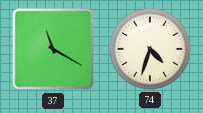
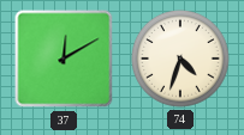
37: 11:20 -> 12:10 (64, 59)
